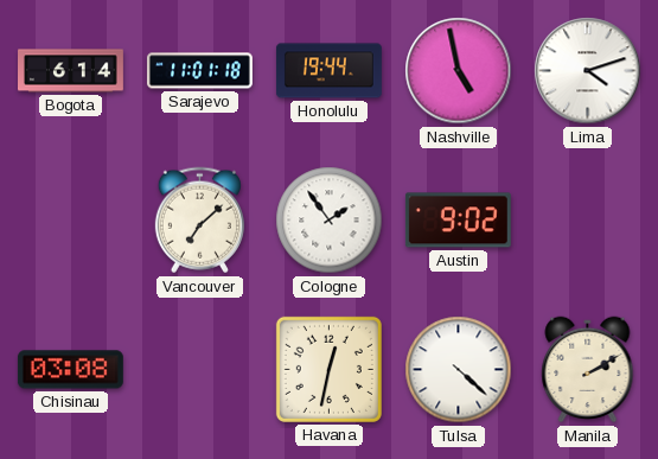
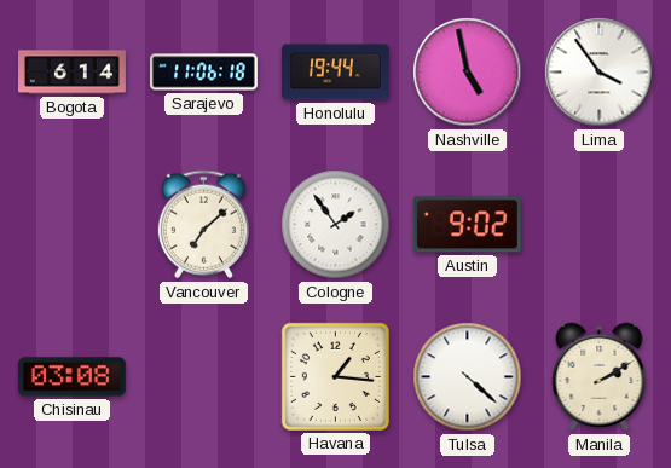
Sarajevo: 11:01 -> 11:06 (203, 73)
Lima: 4:12 -> 3:54 (600, 73)
Havana: 12:32 -> 1:16 (335, 376)
